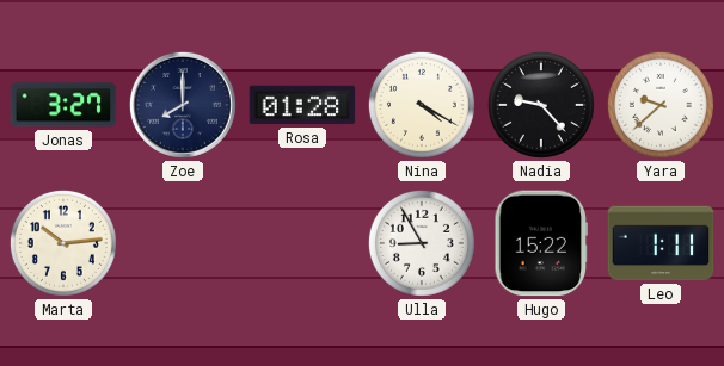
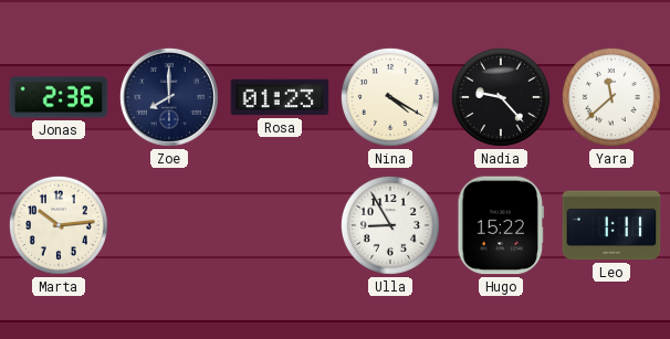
Jonas: 3:27 -> 2:36 (59, 97)
Rosa: 01:28 -> 01:23 (280, 97)
Yara: 9:38 -> 11:38 (611, 97)
